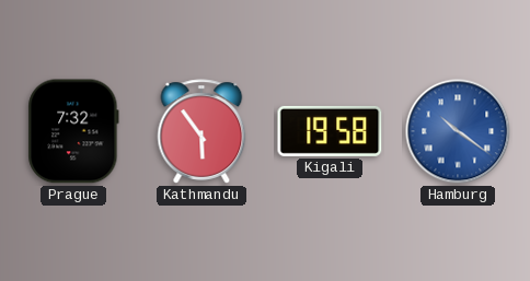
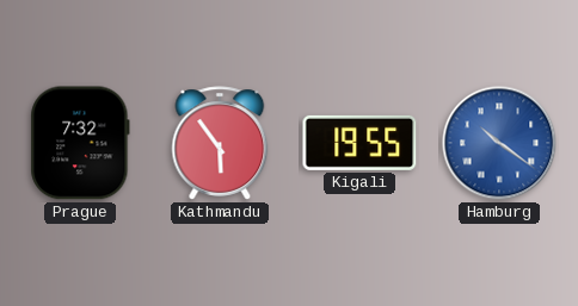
Kigali: 19:58 -> 19:55 (359, 143)
